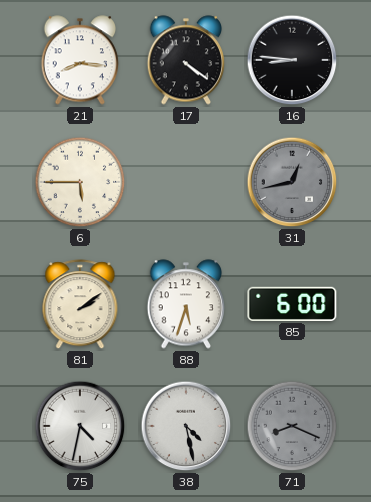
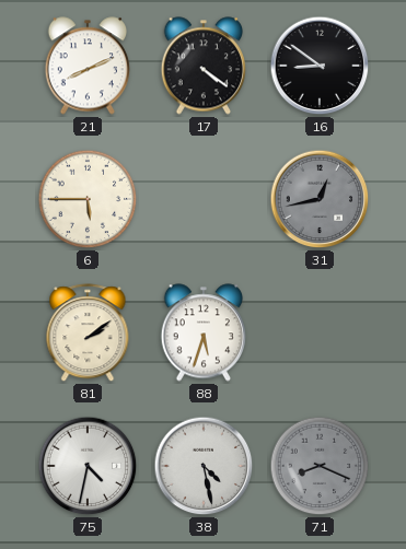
21: 8:16 -> 8:11 (86, 66)
16: 8:46 -> 8:51 (320, 66)
85: 6:00 -> none (292, 304)
